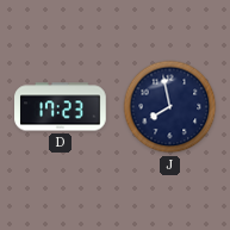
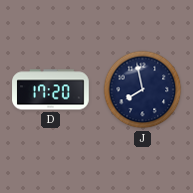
D: 17:23 -> 17:20 (51, 90)
